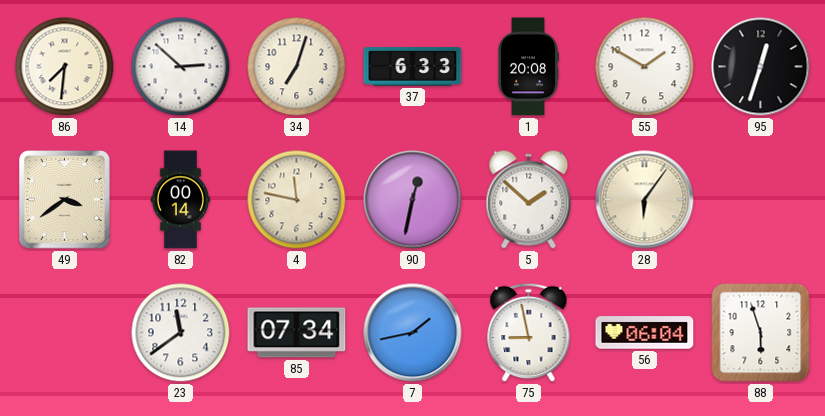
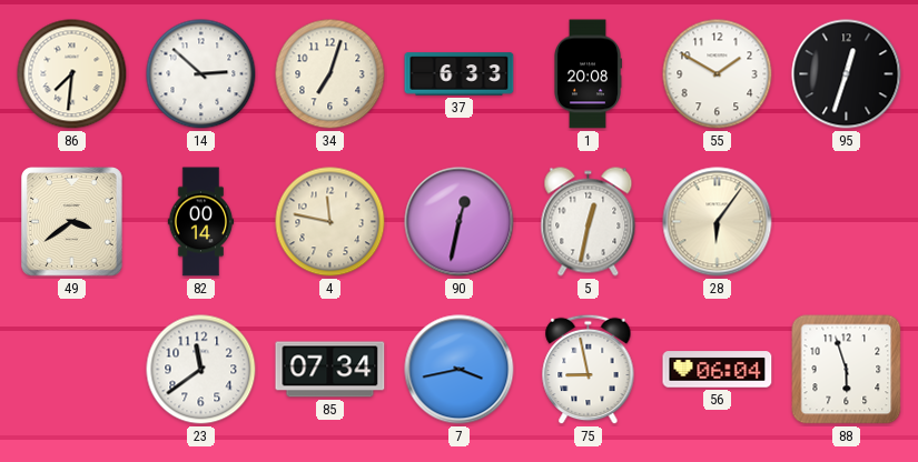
5: 1:52 -> 12:32 (589, 222)
7: 1:43 -> 3:43 (460, 370)
